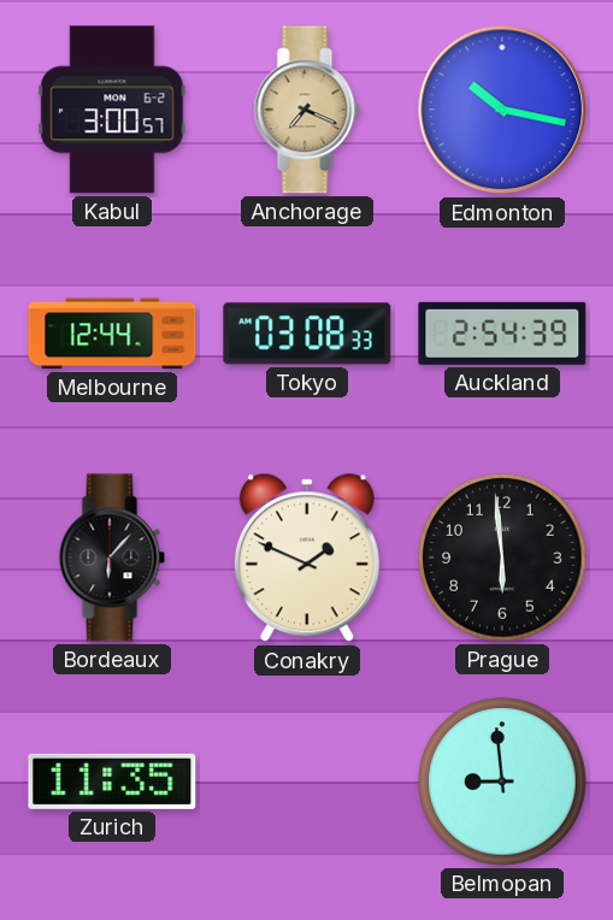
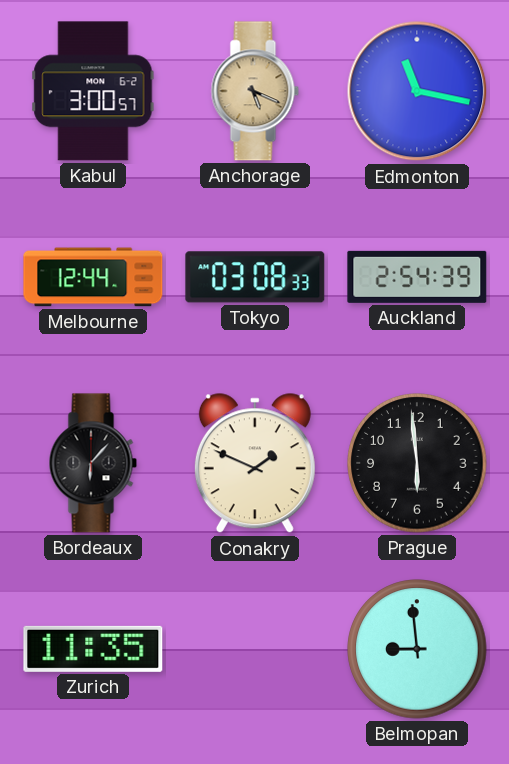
Anchorage: 7:19 -> 5:19 (255, 91)
Edmonton: 10:17 -> 11:17 (417, 91)
